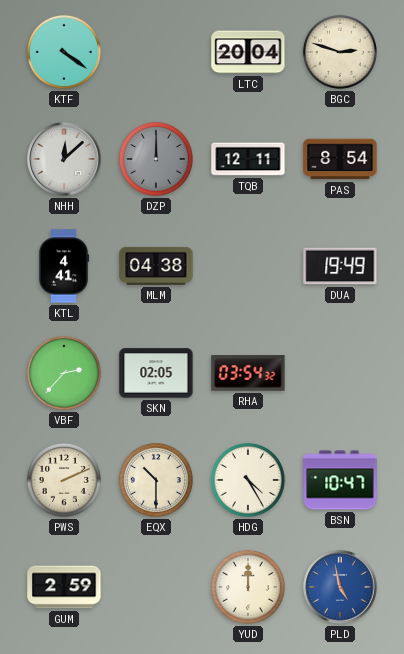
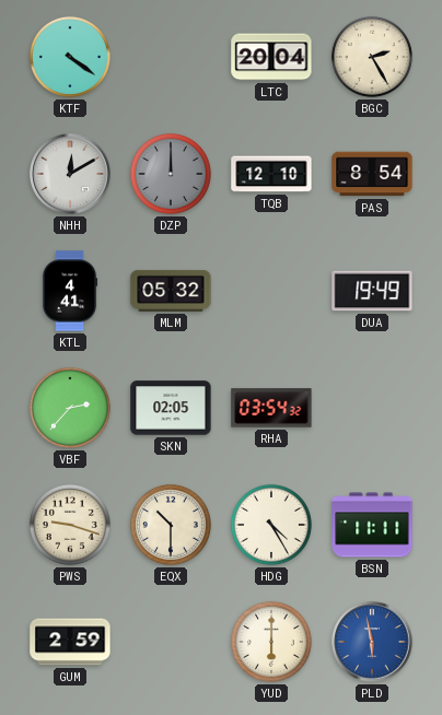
BGC: 2:48 -> 2:25 (372, 57)
NHH: 12:08 -> 12:10 (70, 174)
TQB: 12:11 -> 12:10 (271, 174)
MLM: 04:38 -> 05:32 (171, 291)
PWS: 2:11 -> 9:18 (70, 525)
BSN: 10:47 -> 11:11 (372, 525)
YUD: 12:00 -> 6:00 (271, 642)
PLD: 4:58 -> 5:58 (372, 642)
